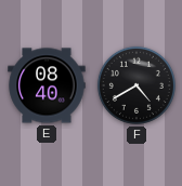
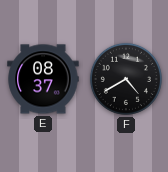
E: 08:40 -> 08:37 (43, 79)
